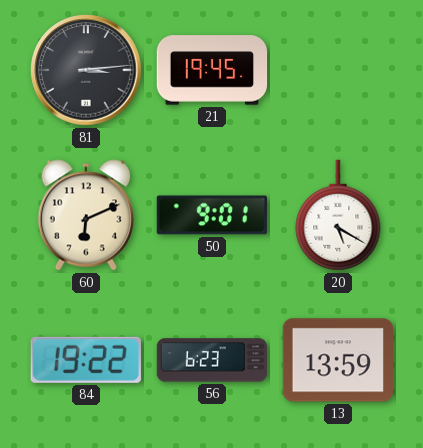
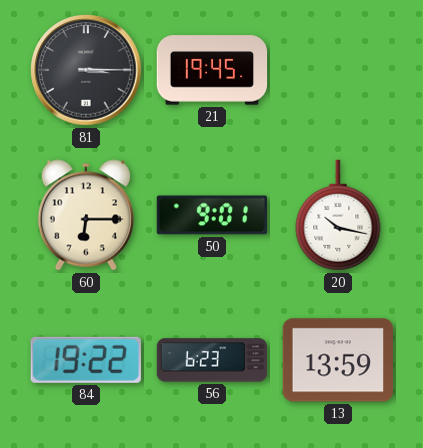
81: 3:14 -> 3:15 (86, 70)
60: 6:11 -> 6:15 (85, 215)
20: 5:20 -> 10:17 (338, 215)
